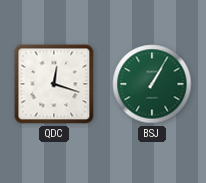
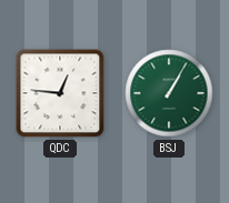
QDC: 12:18 -> 12:46 (60, 93)
